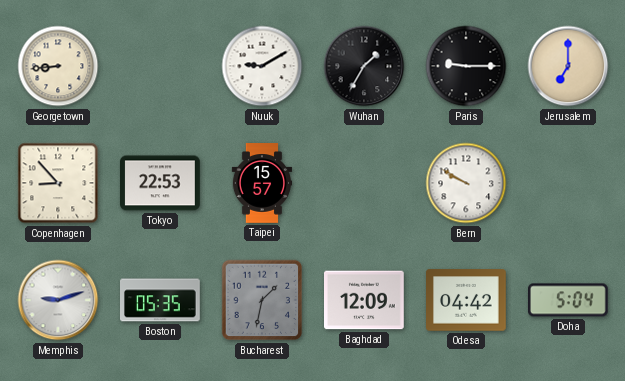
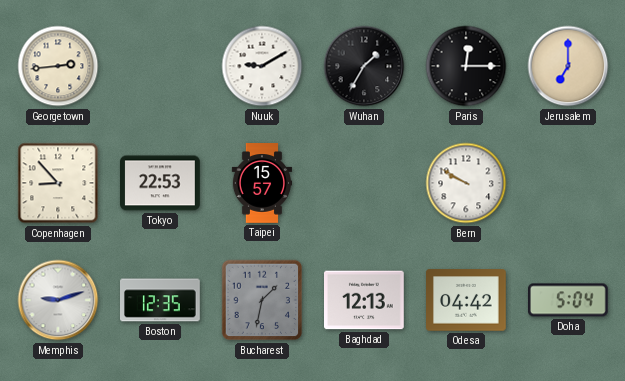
Georgetown: 8:44 -> 2:44 (58, 66)
Paris: 9:15 -> 12:15 (466, 66)
Boston: 05:35 -> 12:35 (161, 300)
Baghdad: 12:09 -> 12:13 (365, 300)
